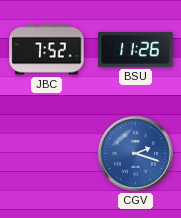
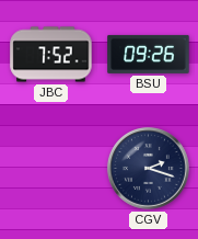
BSU: 11:26 -> 09:26 (149, 54)
CGV dial: blue -> navy (148, 168)
